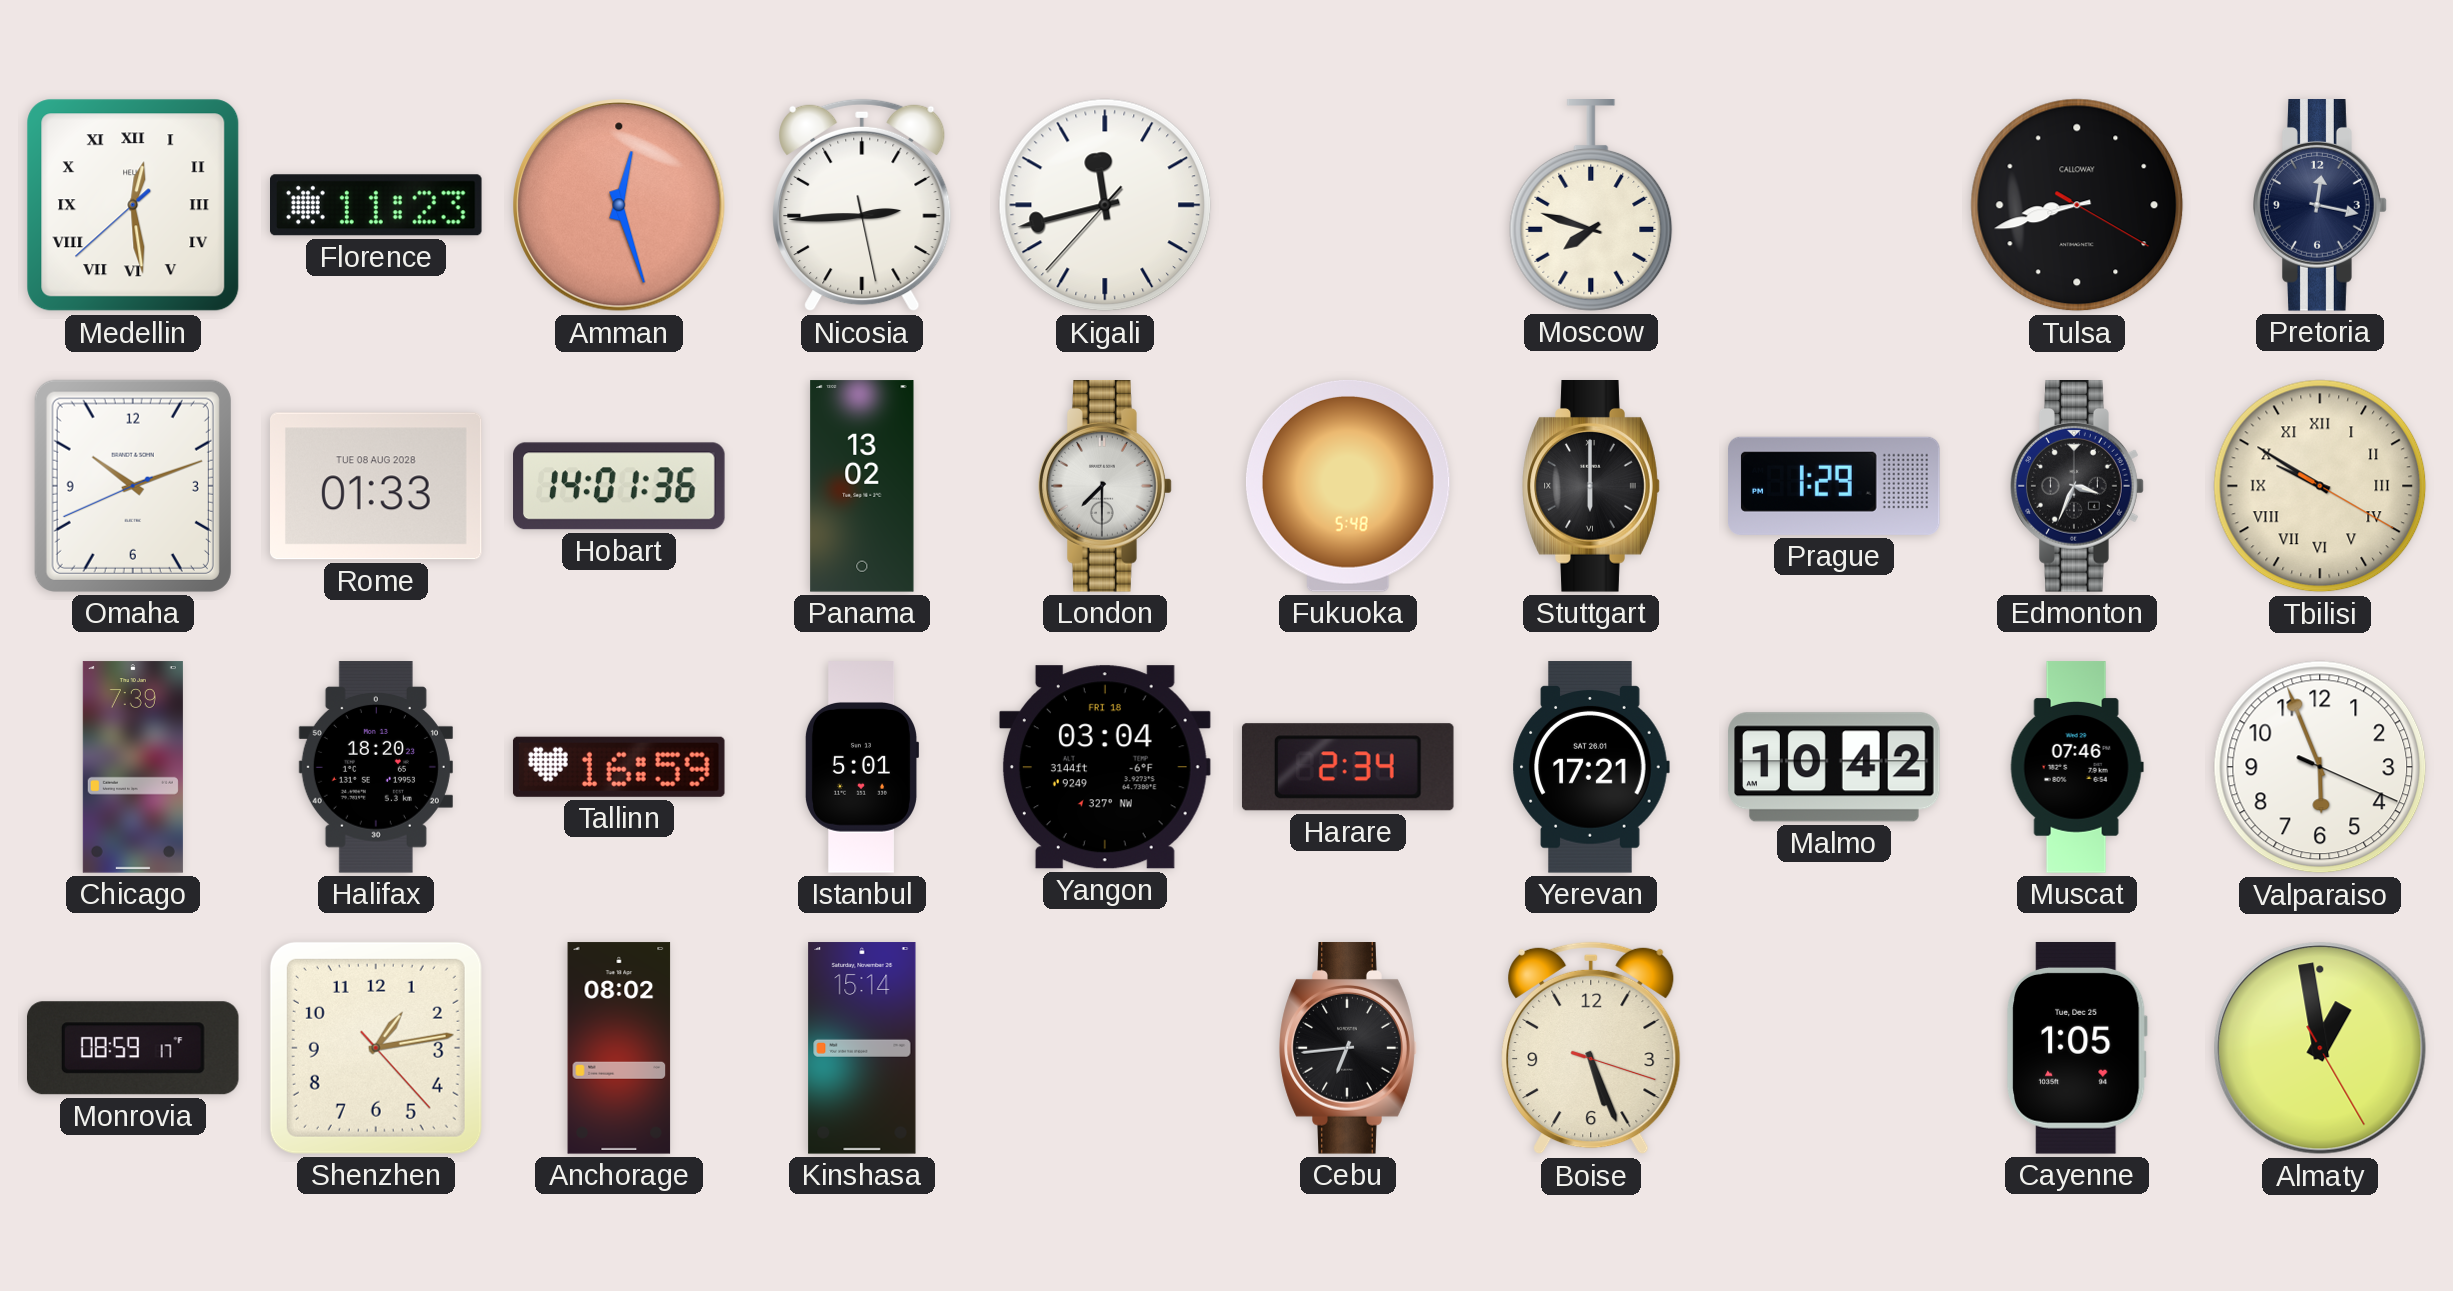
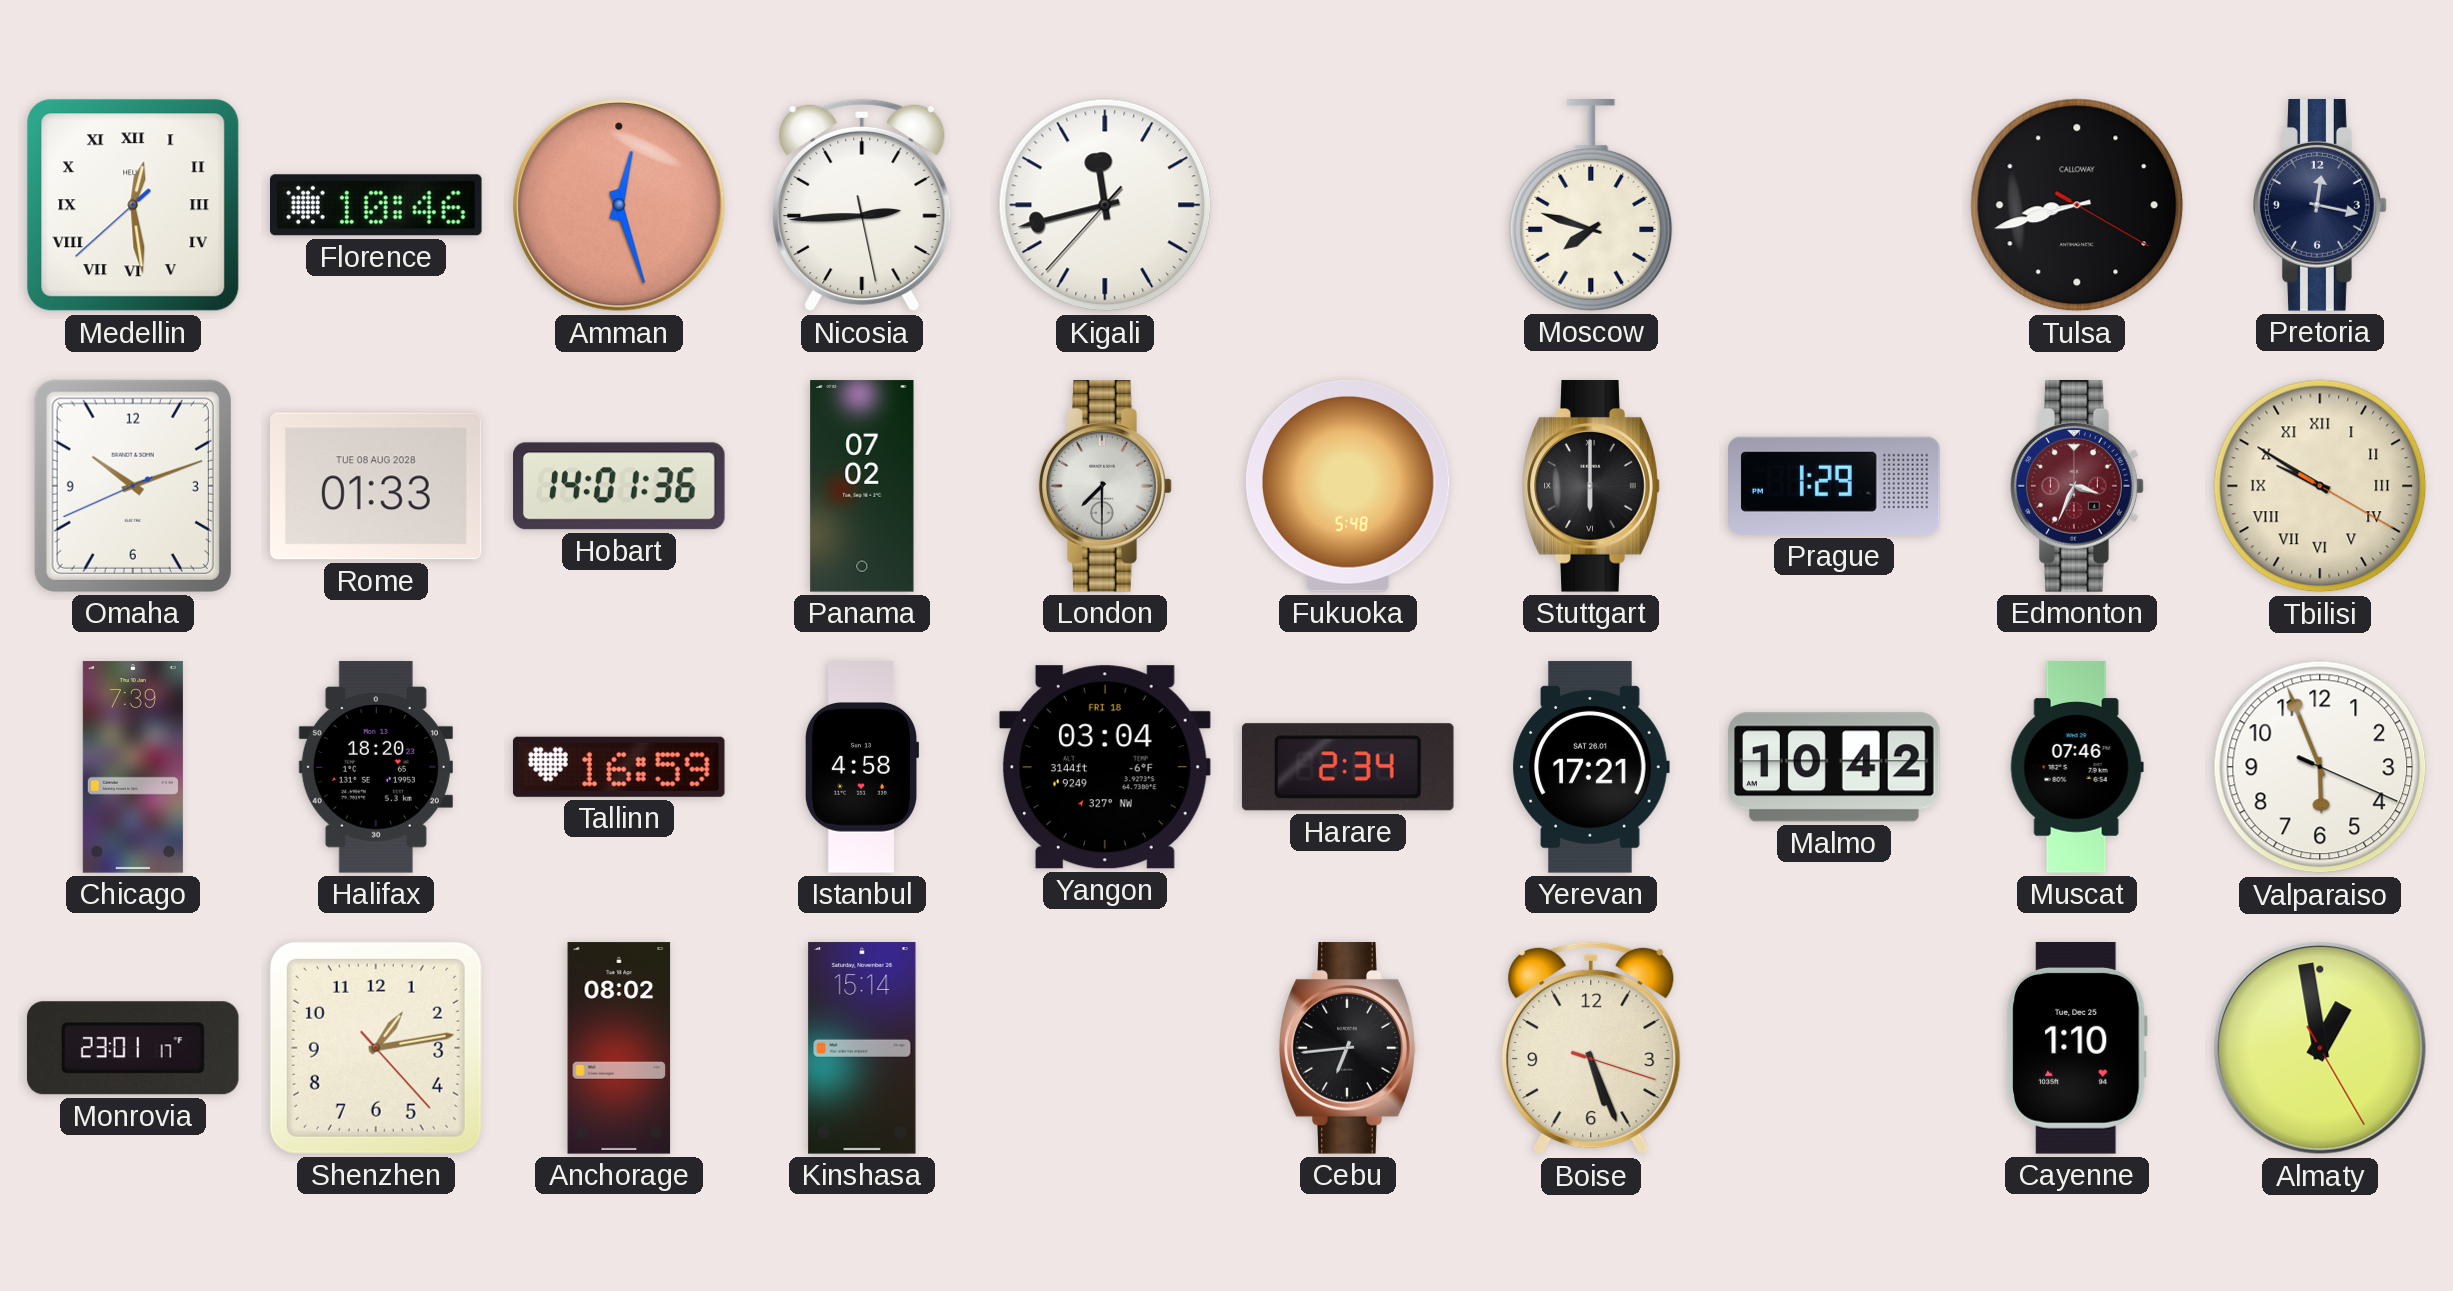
Florence: 11:23 -> 10:46 (377, 205)
Panama: 13:02 -> 07:02 (862, 486)
Edmonton dial: black -> burgundy (2077, 486)
Istanbul: 5:01 -> 4:58 (861, 767)
Monrovia: 08:59 -> 23:01 (133, 1048)
Cayenne: 1:05 -> 1:10 (2077, 1049)
